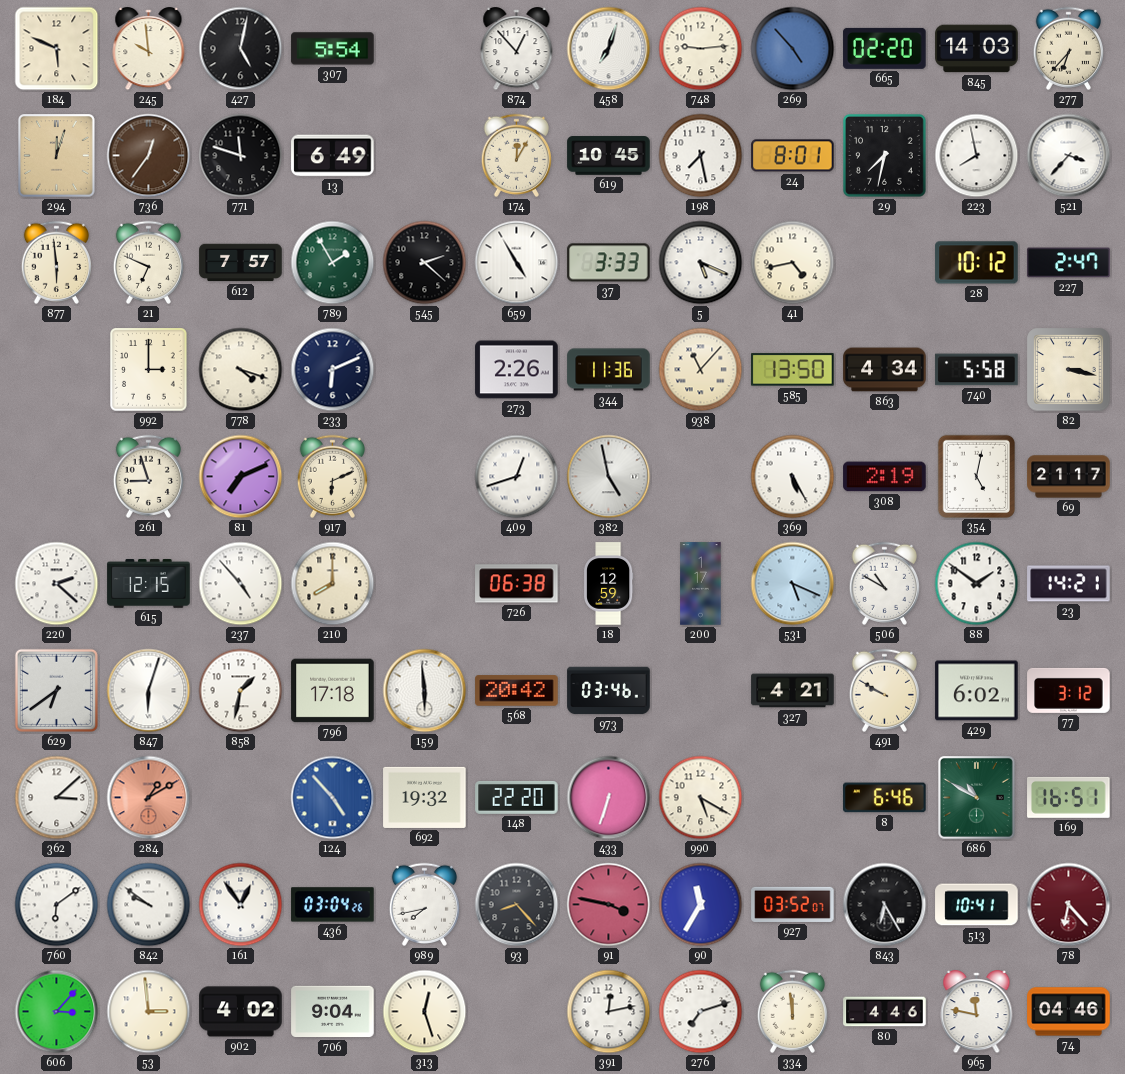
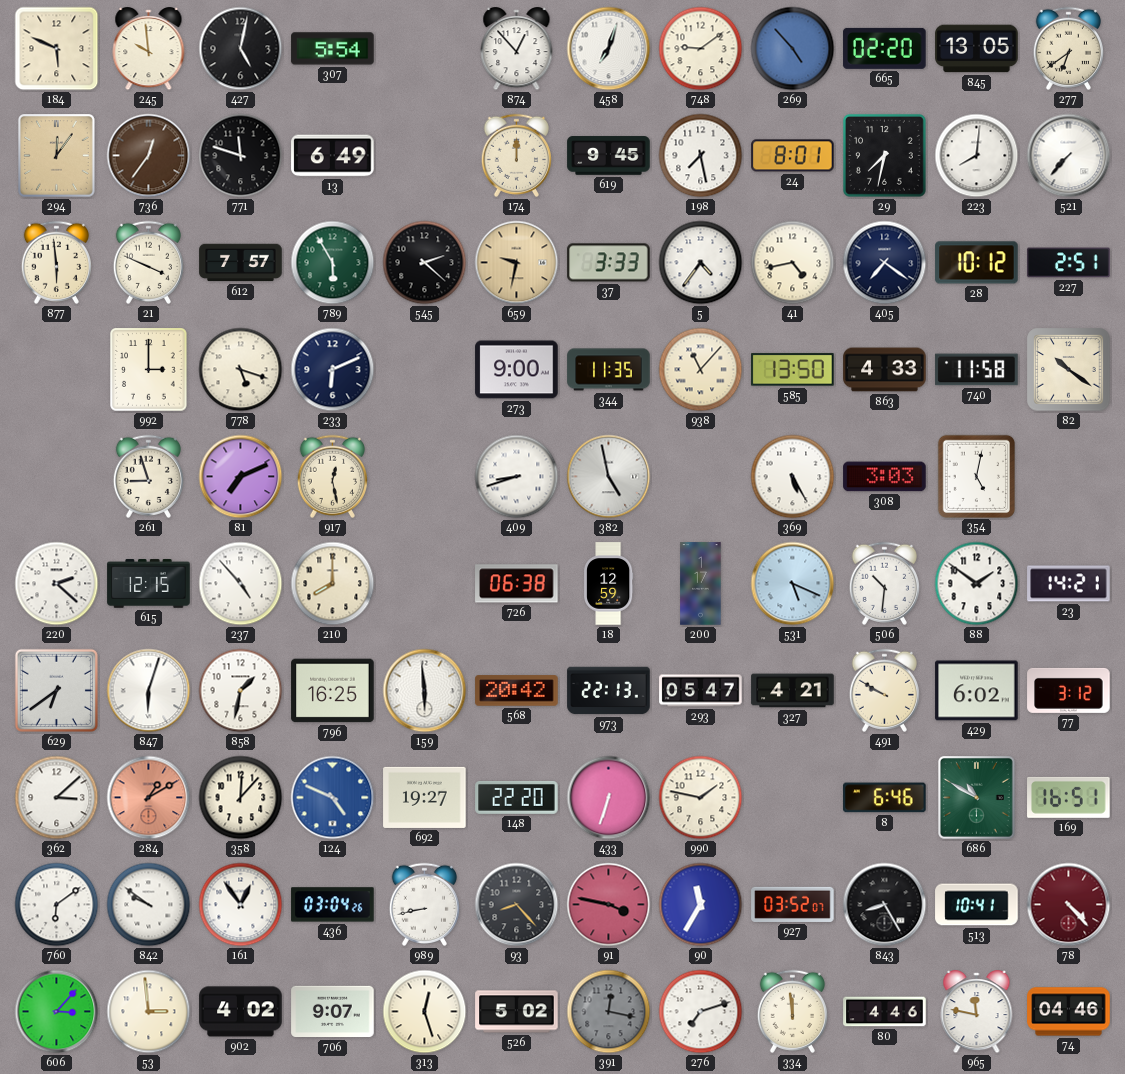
748: 9:14 -> 9:09 (701, 49)
845: 14:03 -> 13:05 (977, 49)
277: 6:37 -> 6:39 (1068, 48)
294: 12:03 -> 12:06 (57, 156)
174: 12:05 -> 12:00 (516, 155)
619: 10:45 -> 9:45 (609, 156)
223: 7:58 -> 8:01 (977, 156)
521: 3:37 -> 7:37 (1069, 156)
21: 6:49 -> 3:49 (148, 262)
789: 1:55 -> 5:55 (333, 263)
659: 4:55 -> 9:32 (517, 263)
659 dial: white -> champagne (517, 263)
5: 5:19 -> 4:36 (701, 263)
405: none -> 7:21 (885, 263)
227: 2:47 -> 2:51 (1069, 263)
778: 4:18 -> 5:18 (241, 370)
273: 2:26 -> 9:00 (517, 370)
344: 11:36 -> 11:35 (609, 370)
863: 4:34 -> 4:33 (885, 370)
740: 5:58 -> 11:58 (977, 370)
82: 3:17 -> 10:21 (1069, 370)
917: 6:11 -> 12:28 (332, 476)
409: 12:42 -> 8:42 (517, 477)
308: 2:19 -> 3:03 (885, 477)
69: 21:17 -> none (1069, 477)
506: 10:50 -> 10:31 (884, 583)
796: 17:18 -> 16:25 (333, 691)
973: 03:46 -> 22:13 (609, 691)
293: none -> 05:47 (701, 691)
358: none -> 12:07 (241, 798)
124: 4:53 -> 4:49 (333, 798)
692: 19:32 -> 19:27 (425, 797)
990: 5:20 -> 1:47 (701, 798)
989: 7:43 -> 8:43 (424, 904)
843: 6:25 -> 8:25 (885, 905)
78: 6:23 -> 4:23 (1069, 905)
706: 9:04 -> 9:07 (333, 1012)
526: none -> 5:02 (517, 1012)
391: 12:13 -> 12:17 (609, 1012)
391 dial: white -> grey (609, 1012)
